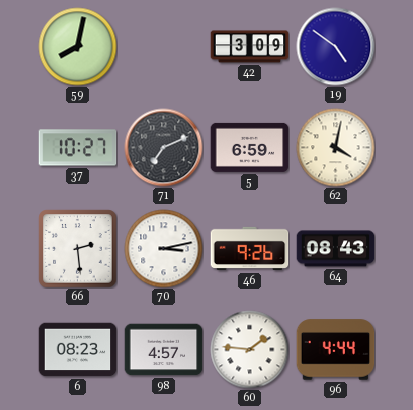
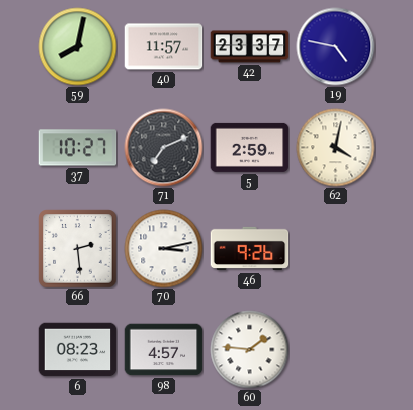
40: none -> 11:57 (164, 47)
42: 3:09 -> 23:37 (250, 47)
19: 4:51 -> 4:47 (336, 47)
5: 6:59 -> 2:59 (250, 147)
64: 08:43 -> none (336, 249)
96: 4:44 -> none (336, 350)
